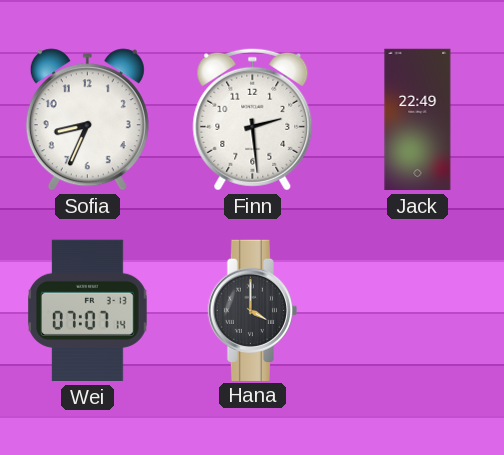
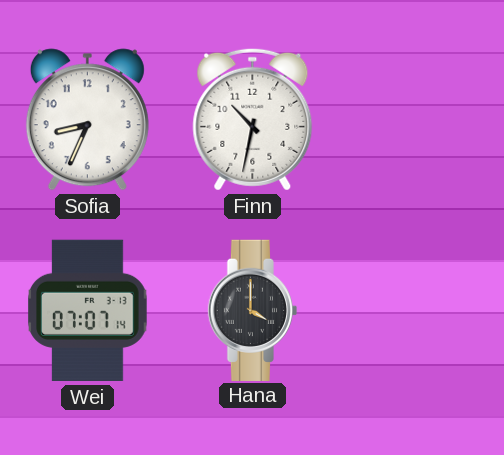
Finn: 2:29 -> 10:32 (253, 119)
Jack: 22:49 -> none (418, 120)
